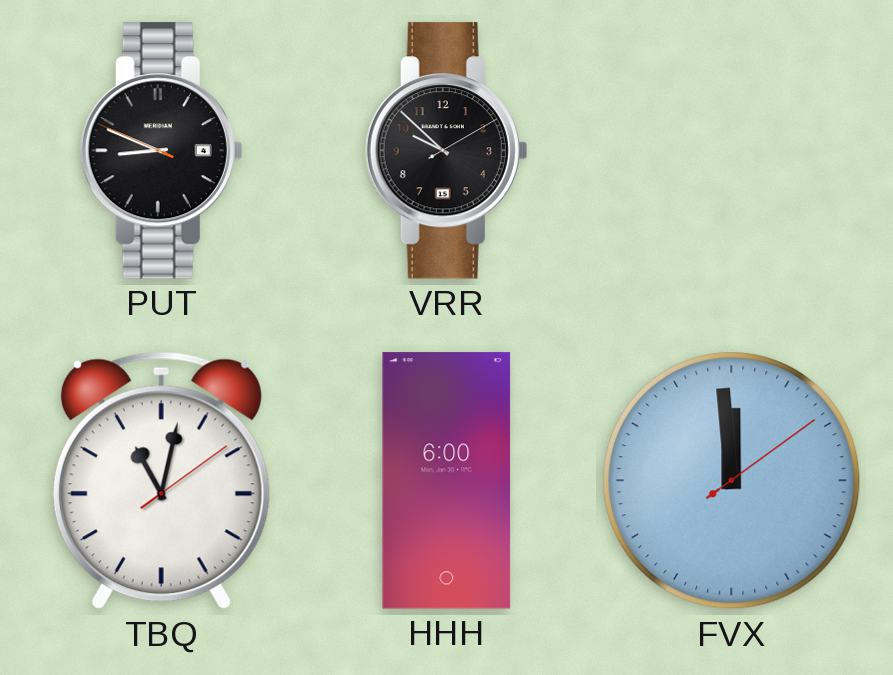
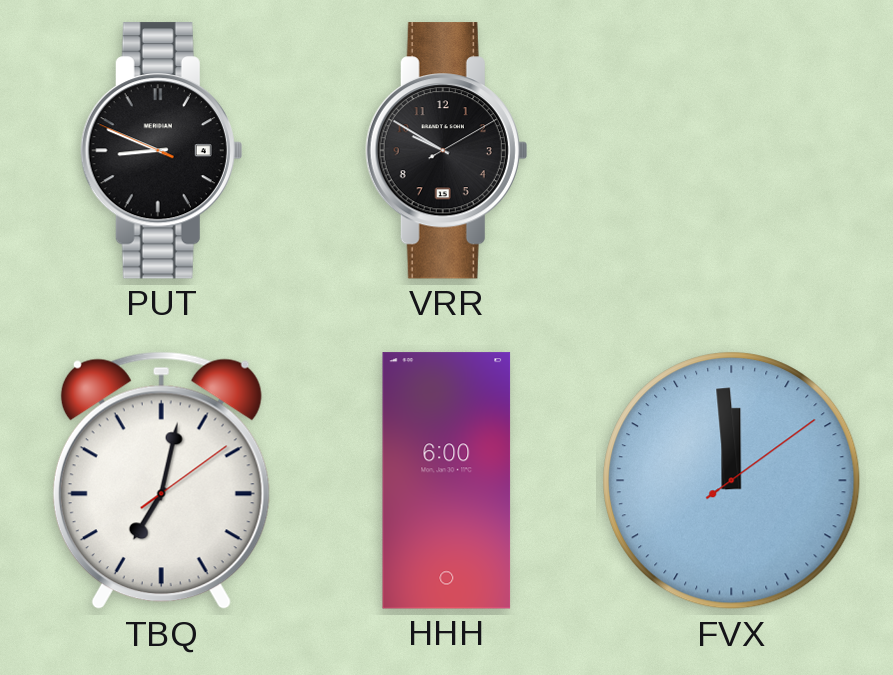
VRR: 9:52 -> 9:50 (446, 151)
TBQ: 11:02 -> 7:02 (161, 481)
